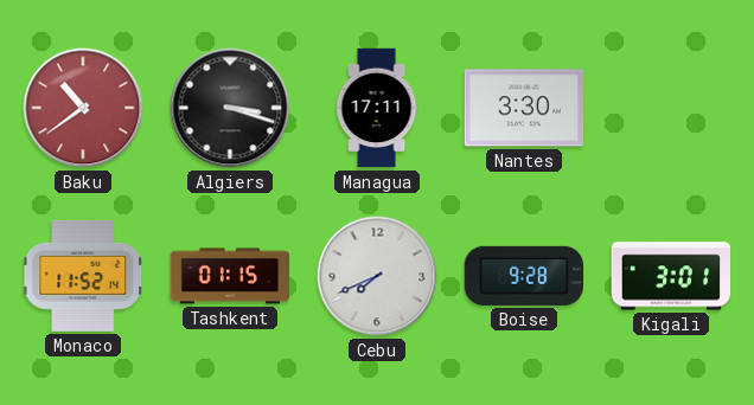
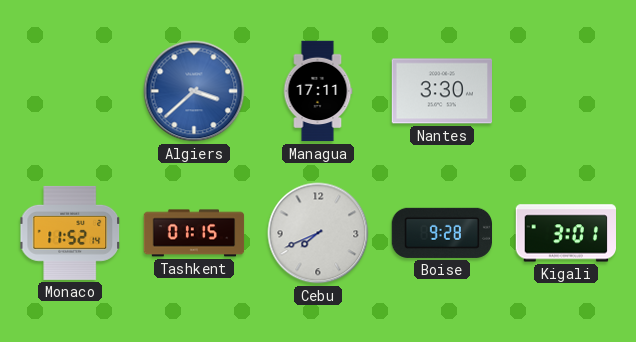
Baku: 10:39 -> none (83, 108)
Algiers: 3:18 -> 3:38 (194, 91)
Algiers dial: black -> blue (194, 91)
